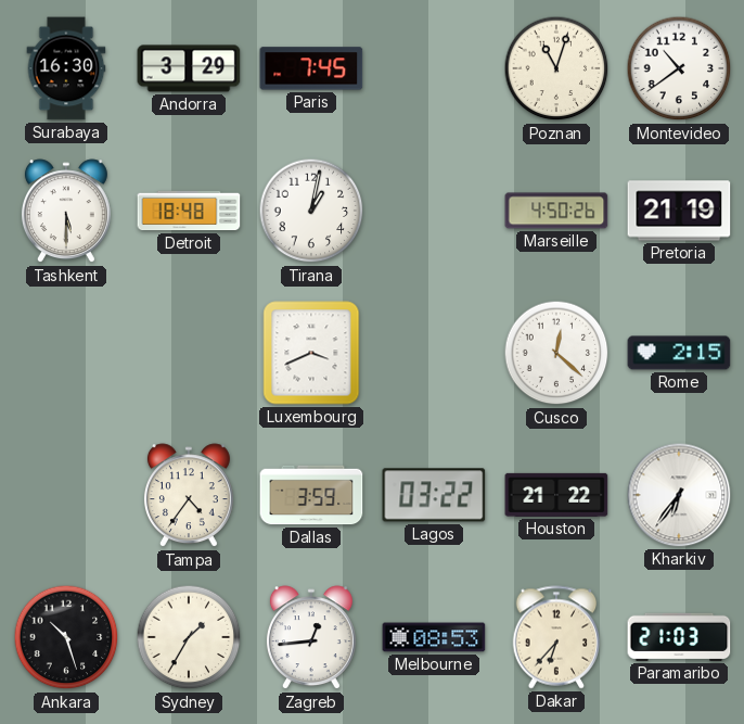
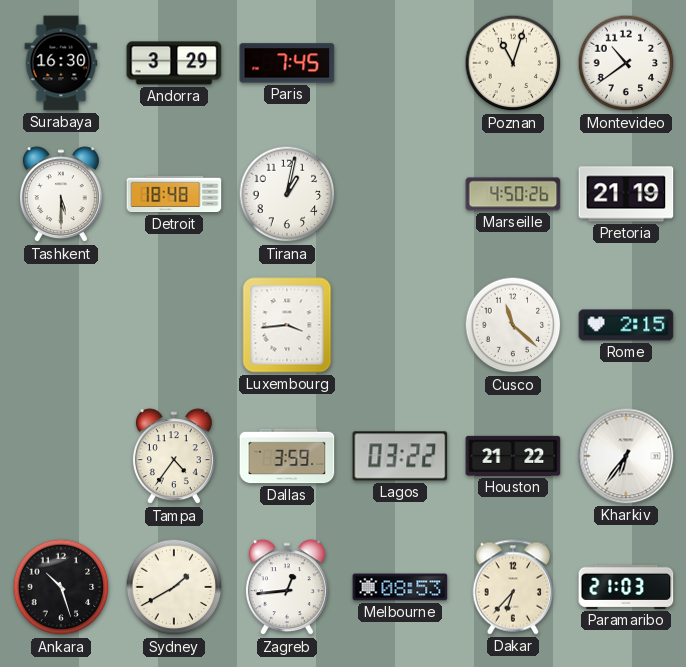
Luxembourg: 3:41 -> 3:44 (287, 325)
Cusco: 12:22 -> 11:22 (513, 325)
Sydney: 1:35 -> 1:40 (174, 587)
